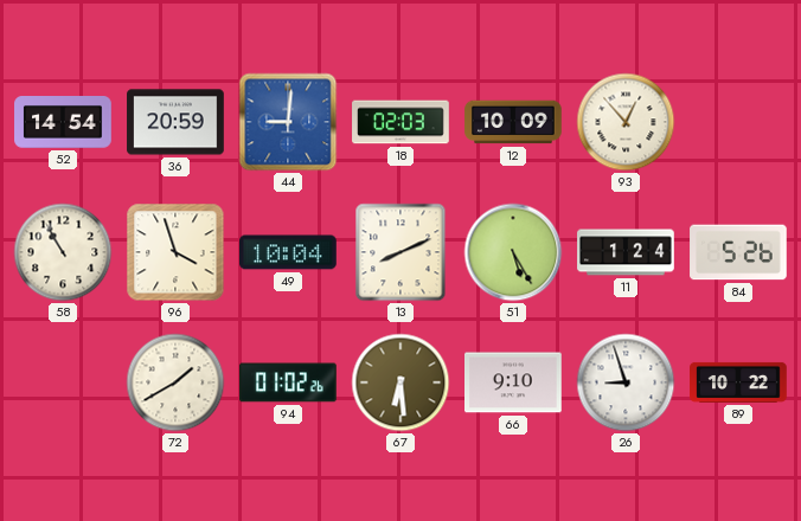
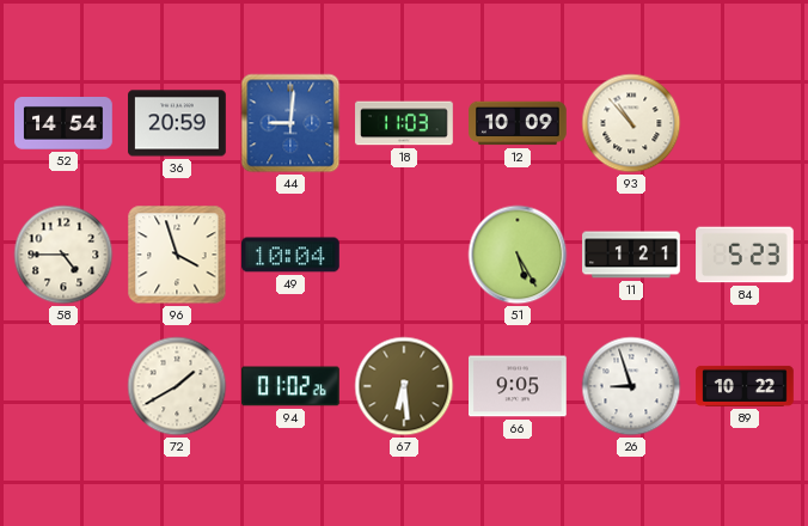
18: 02:03 -> 11:03 (404, 123)
93: 12:53 -> 10:53 (631, 123)
58: 10:55 -> 4:45 (63, 255)
13: 8:11 -> none (400, 252)
11: 1:24 -> 1:21 (631, 255)
84: 5:26 -> 5:23 (745, 255)
66: 9:10 -> 9:05 (519, 386)
